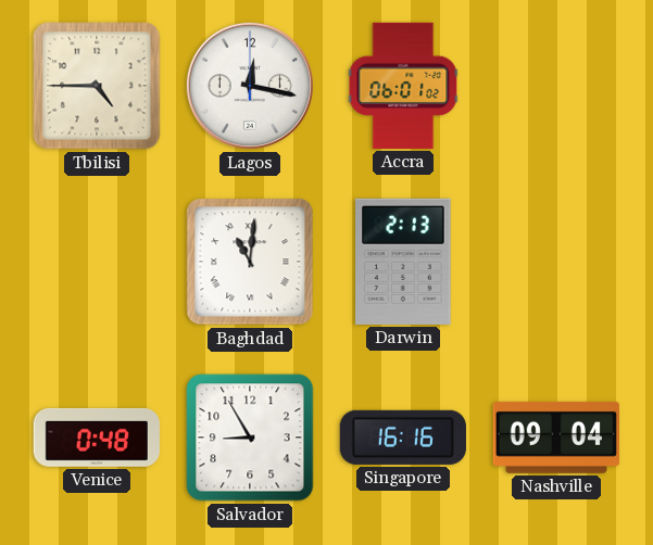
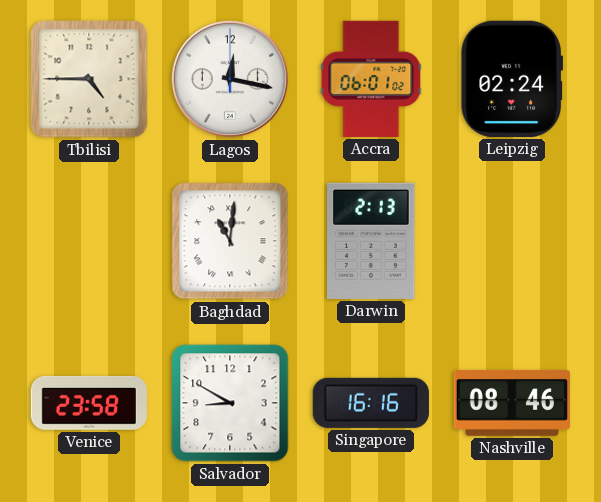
Leipzig: none -> 02:24 (511, 79)
Venice: 0:48 -> 23:58 (89, 403)
Salvador: 8:55 -> 8:50 (230, 403)
Nashville: 09:04 -> 08:46 (512, 403)
